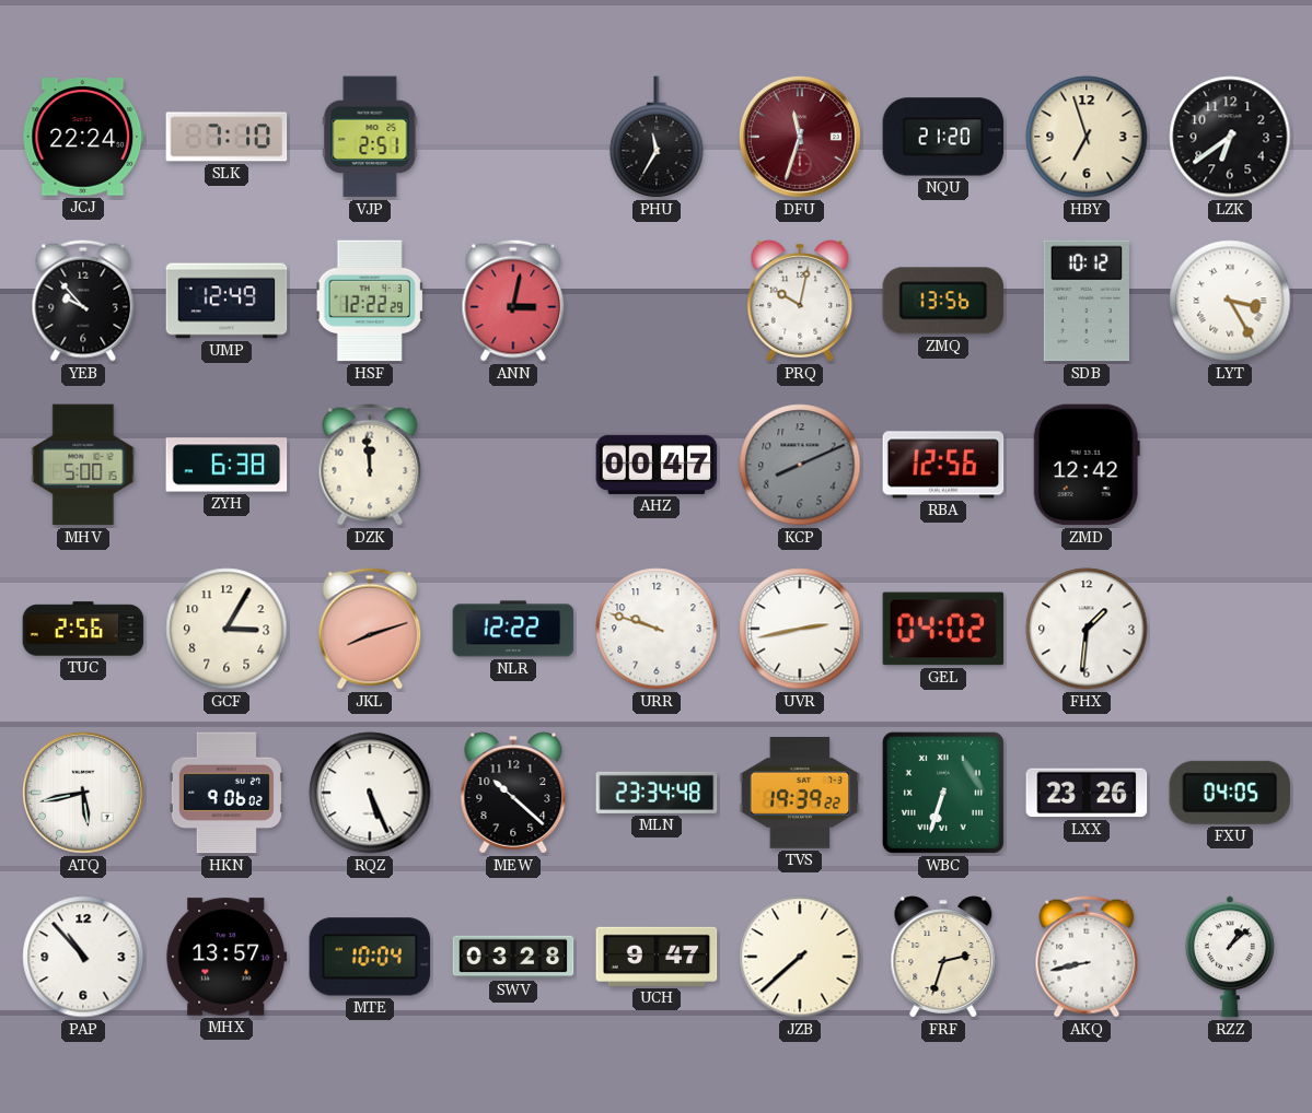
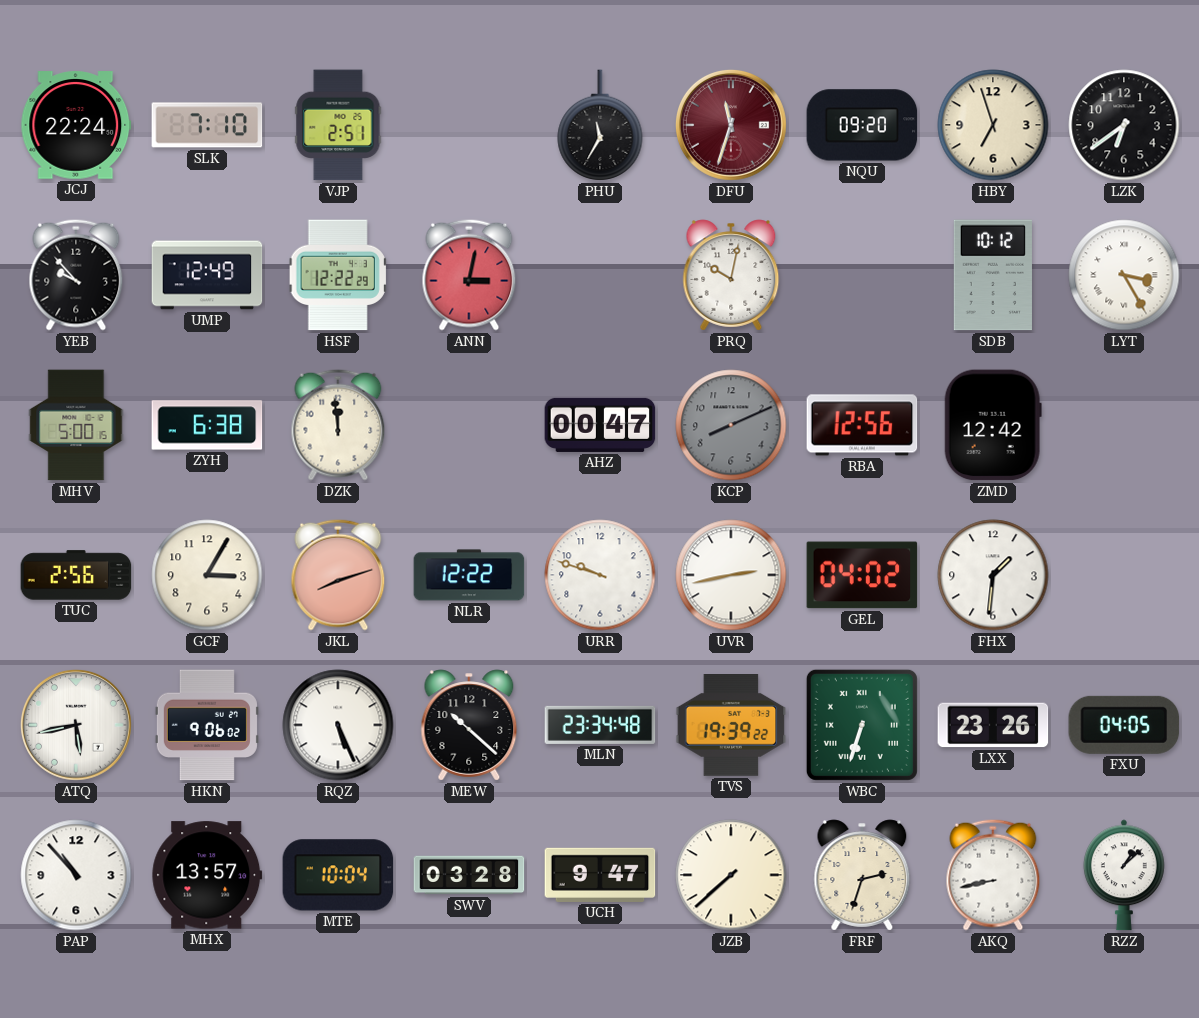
NQU: 21:20 -> 09:20 (862, 125)
ZMQ: 13:56 -> none (943, 301)
